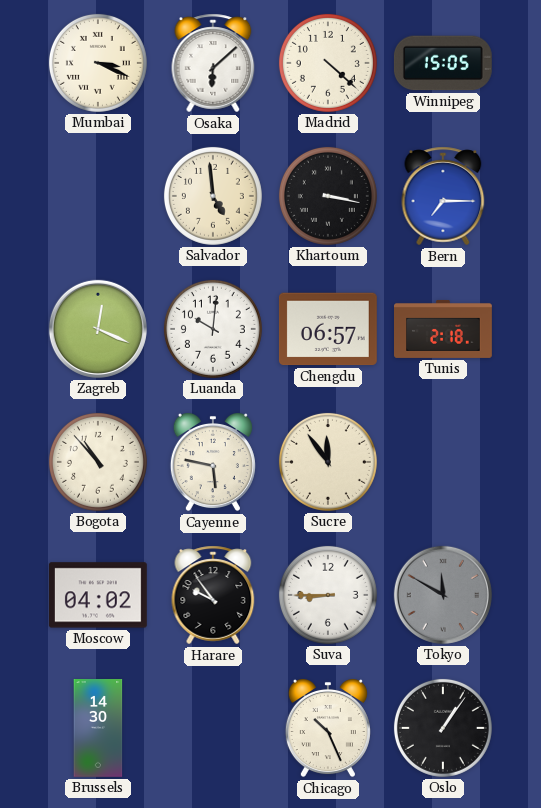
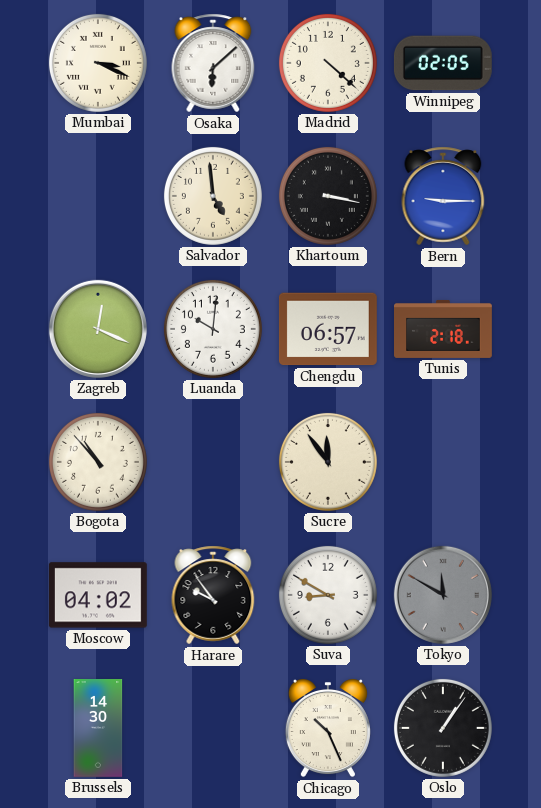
Winnipeg: 15:05 -> 02:05 (443, 63)
Bern: 7:15 -> 9:15 (443, 196)
Cayenne: 5:47 -> none (213, 462)
Suva: 8:45 -> 8:50 (328, 595)
